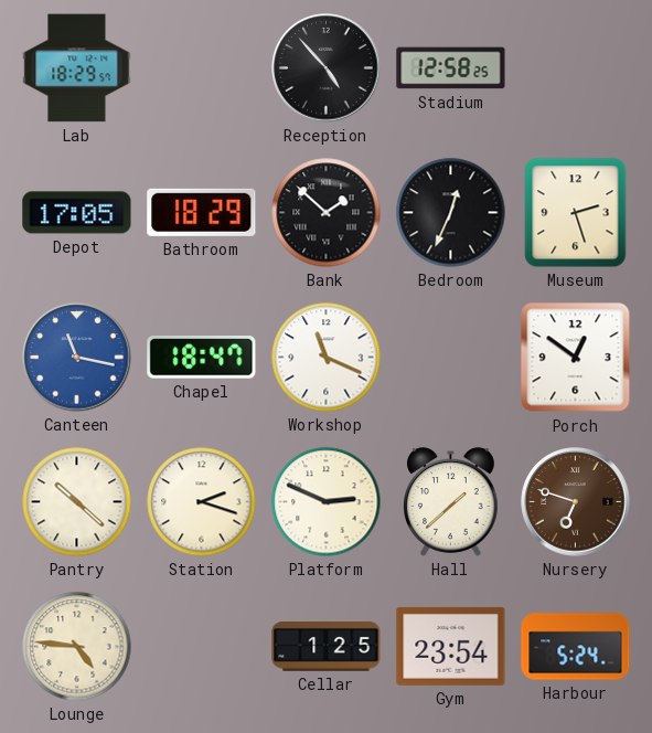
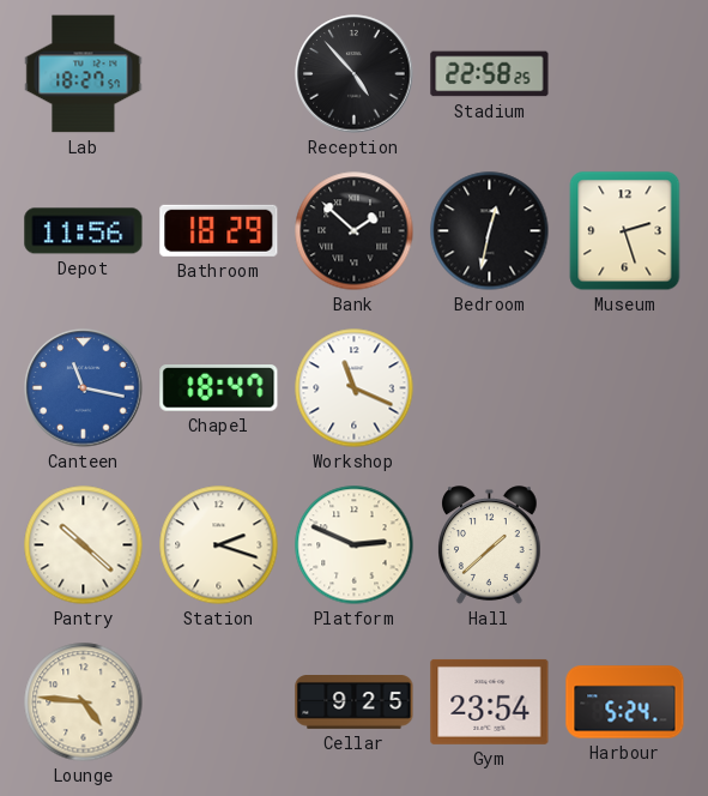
Lab: 18:29 -> 18:27 (84, 74)
Stadium: 12:58 -> 22:58 (490, 74)
Depot: 17:05 -> 11:56 (84, 231)
Bedroom: 12:34 -> 12:32 (490, 231)
Porch: 12:51 -> none (576, 358)
Nursery: 6:48 -> none (576, 502)
Cellar: 1:25 -> 9:25 (355, 702)
